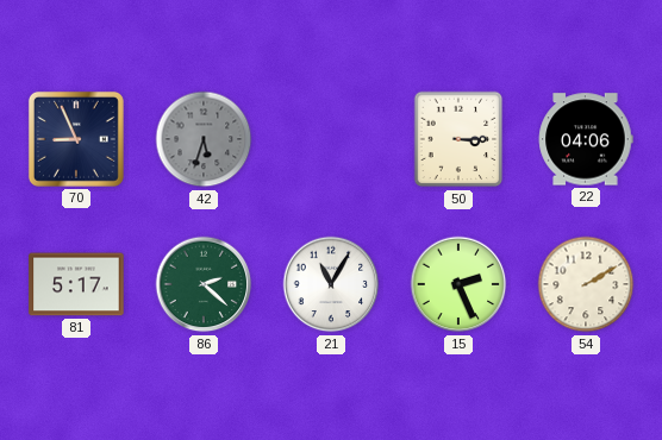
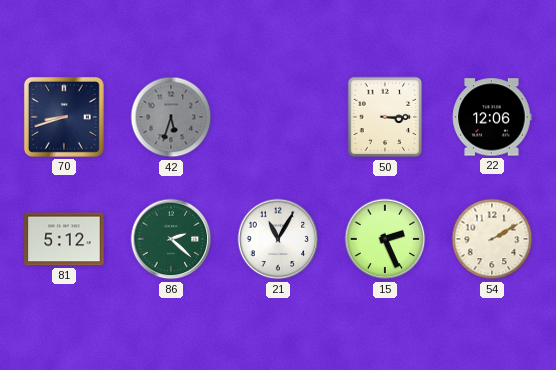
70: 8:56 -> 8:42 (64, 117)
22: 04:06 -> 12:06 (492, 117)
81: 5:17 -> 5:12 (64, 239)
